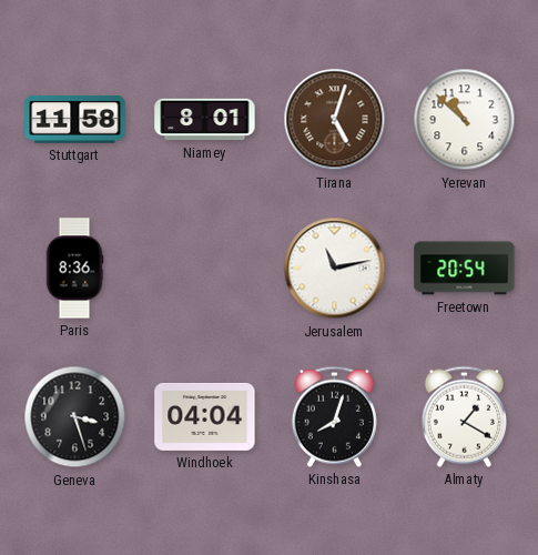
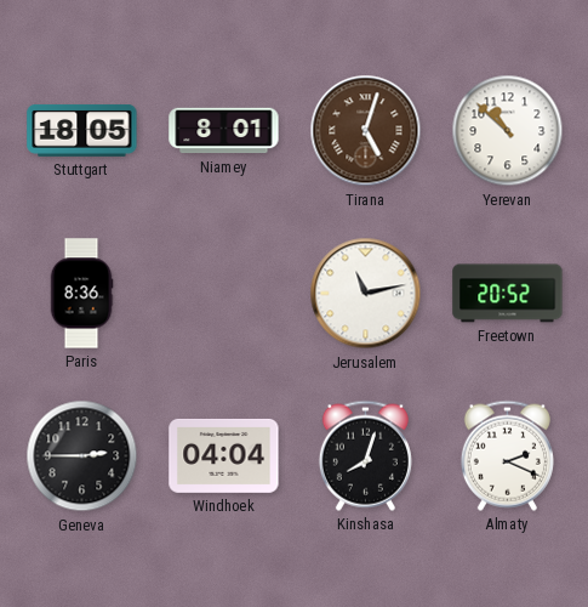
Stuttgart: 11:58 -> 18:05 (82, 130)
Freetown: 20:54 -> 20:52 (508, 294)
Geneva: 3:27 -> 2:45 (82, 456)
Almaty: 1:20 -> 2:19 (507, 455)
